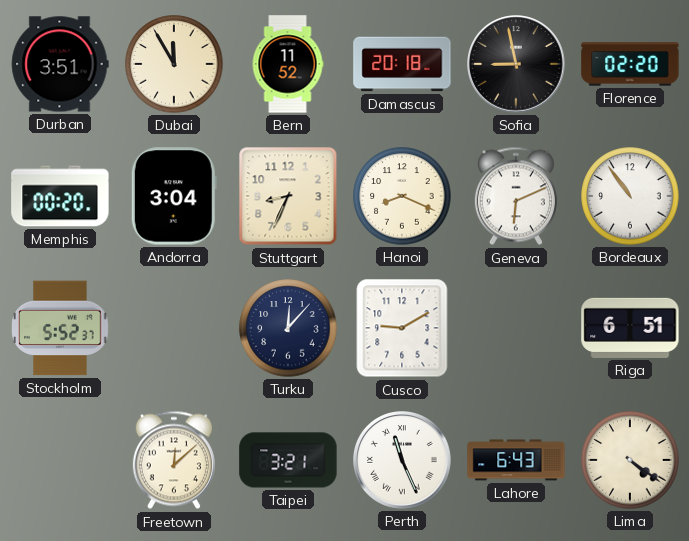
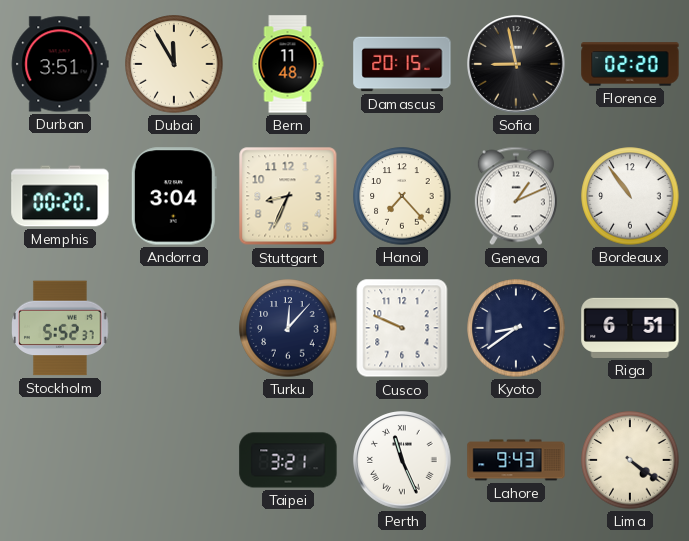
Bern: 11:52 -> 11:48 (288, 64)
Damascus: 20:18 -> 20:15 (402, 64)
Hanoi: 8:19 -> 7:23 (402, 196)
Geneva: 6:11 -> 1:11 (516, 196)
Cusco: 9:10 -> 9:49 (402, 328)
Kyoto: none -> 8:39 (516, 328)
Freetown: 12:08 -> none (174, 460)
Lahore: 6:43 -> 9:43 (516, 460)
